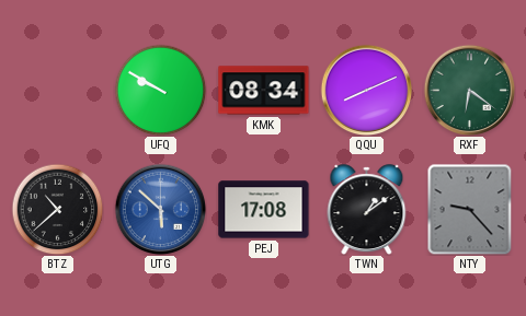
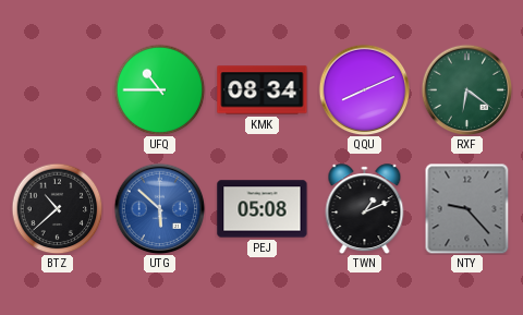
UFQ: 9:50 -> 10:45 (159, 89)
PEJ: 17:08 -> 05:08 (263, 209)
TWN: 1:09 -> 1:11 (365, 209)
